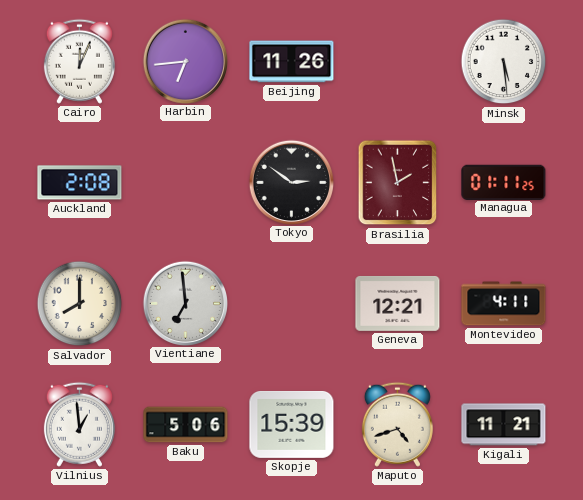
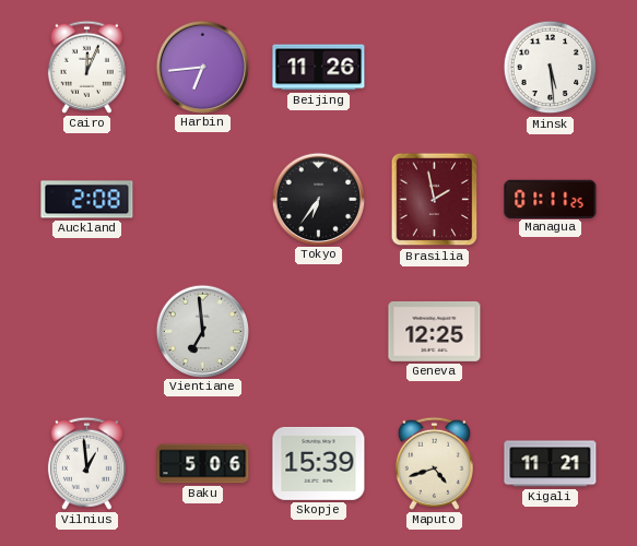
Tokyo: 2:51 -> 6:36 (318, 199)
Salvador: 8:00 -> none (80, 304)
Geneva: 12:21 -> 12:25 (435, 331)
Montevideo: 4:11 -> none (504, 304)
